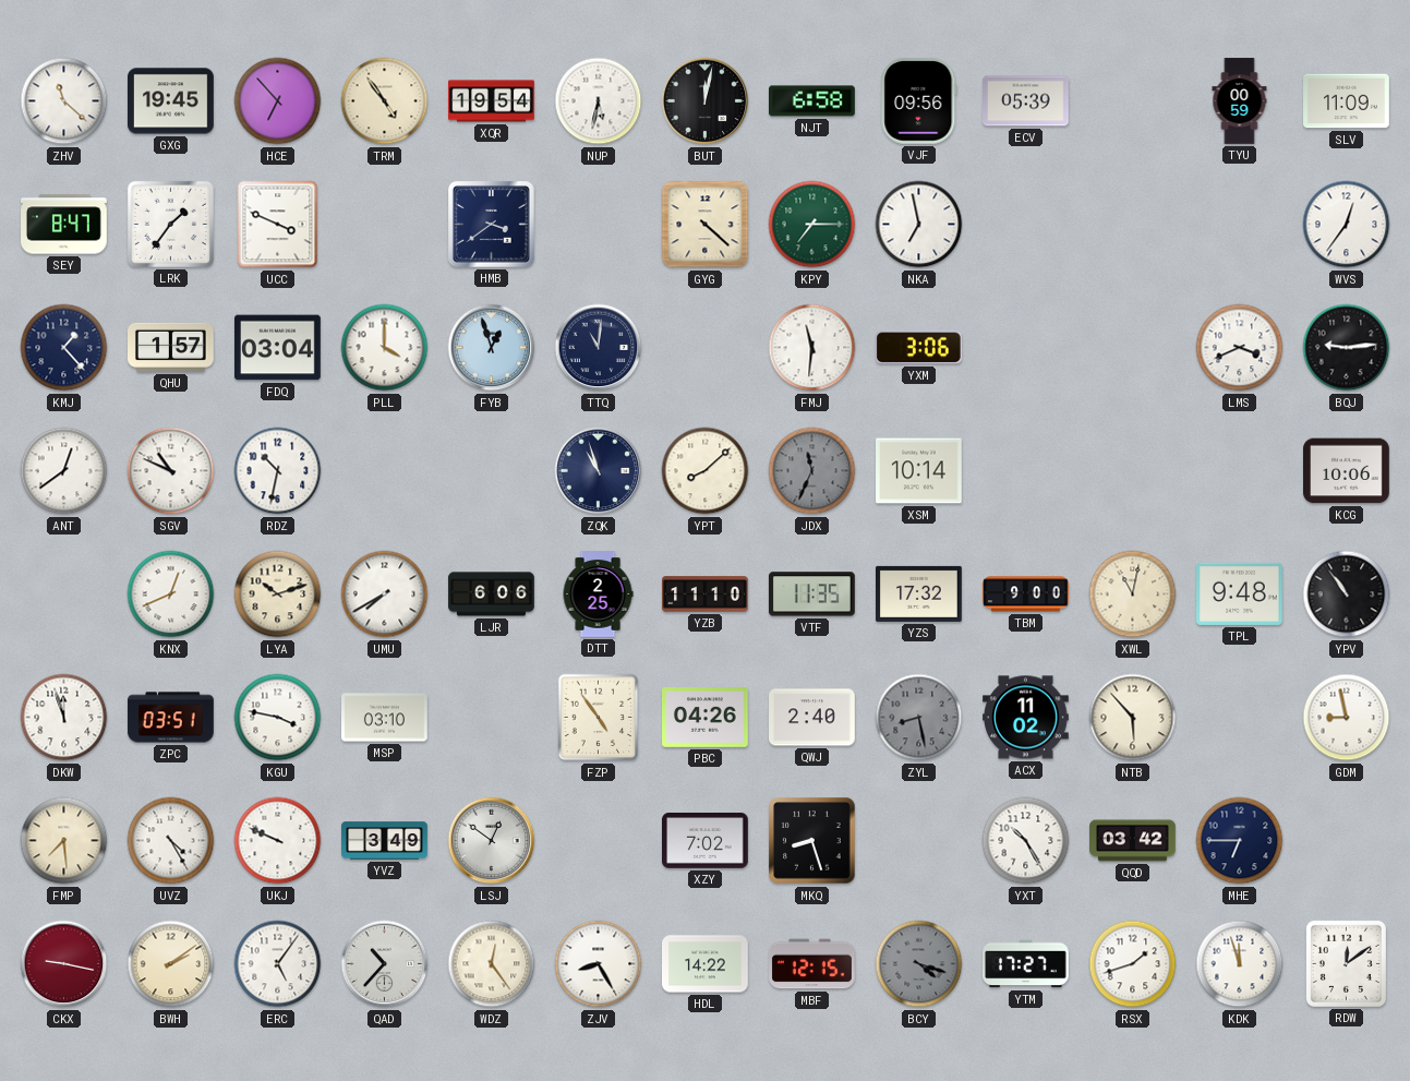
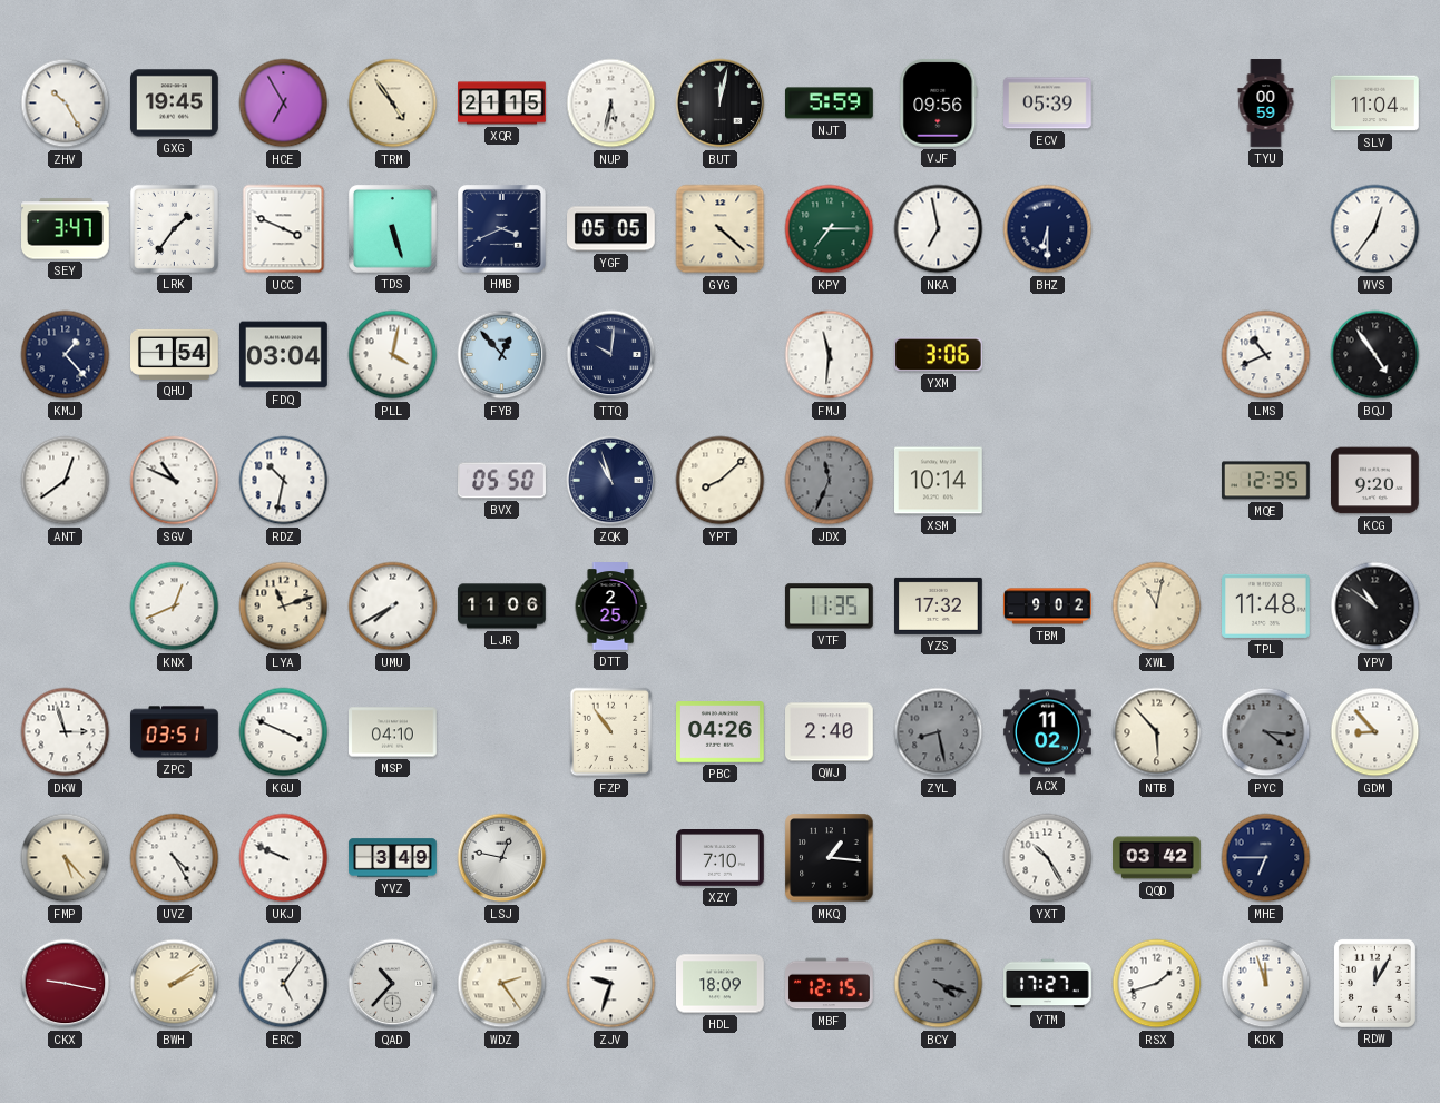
ZHV: 11:22 -> 10:25 (66, 104)
HCE: 6:53 -> 6:55 (284, 104)
XQR: 19:54 -> 21:15 (502, 104)
NJT: 6:58 -> 5:59 (830, 104)
SLV: 11:09 -> 11:04 (1375, 104)
SEY: 8:47 -> 3:47 (66, 229)
TDS: none -> 5:27 (393, 229)
HMB: 3:39 -> 3:41 (502, 229)
YGF: none -> 05:05 (611, 229)
BHZ: none -> 6:30 (1048, 229)
QHU: 1:57 -> 1:54 (175, 354)
PLL: 4:00 -> 4:02 (393, 355)
FYB: 12:57 -> 12:53 (502, 355)
TTQ: 11:01 -> 10:01 (611, 355)
LMS: 3:41 -> 10:41 (1266, 355)
BQJ: 9:14 -> 4:54 (1375, 355)
BVX: none -> 05:50 (502, 481)
MQE: none -> 12:35 (1266, 481)
KCG: 10:06 -> 9:20 (1375, 481)
LYA: 10:12 -> 11:12 (284, 607)
LJR: 6:06 -> 11:06 (502, 607)
YZB: 11:10 -> none (706, 594)
TBM: 9:00 -> 9:02 (1048, 607)
TPL: 9:48 -> 11:48 (1266, 605)
YPV: 10:54 -> 10:51 (1375, 607)
DKW: 11:57 -> 2:57 (66, 732)
KGU: 3:47 -> 3:49 (284, 732)
MSP: 03:10 -> 04:10 (393, 732)
FZP: 4:54 -> 10:54 (611, 732)
PYC: none -> 4:16 (1266, 732)
GDM: 8:58 -> 8:53 (1375, 732)
FMP: 7:29 -> 5:23 (66, 858)
LSJ: 12:51 -> 12:47 (502, 858)
XZY: 7:02 -> 7:10 (721, 858)
MKQ: 8:27 -> 1:16 (830, 858)
WDZ: 12:24 -> 2:24 (502, 984)
ZJV: 8:25 -> 9:33 (611, 984)
HDL: 14:22 -> 18:09 (721, 984)
RDW: 12:09 -> 12:05 (1374, 983)
